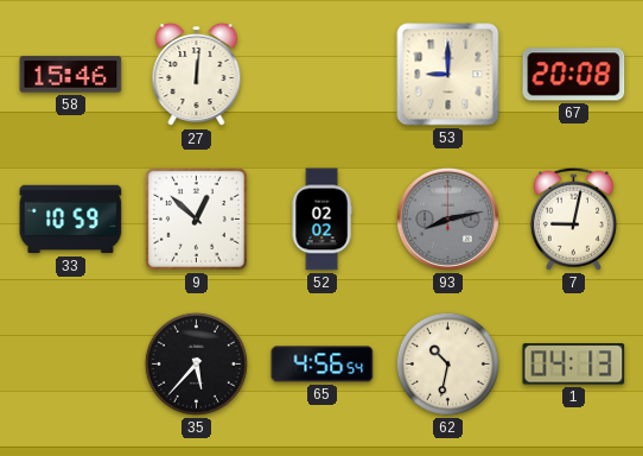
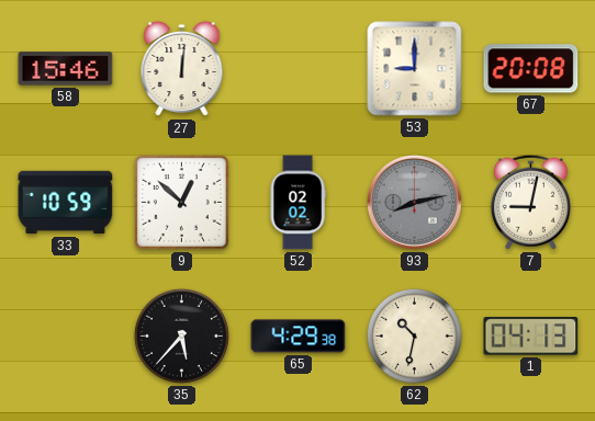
65: 4:56 -> 4:29 (299, 337)
